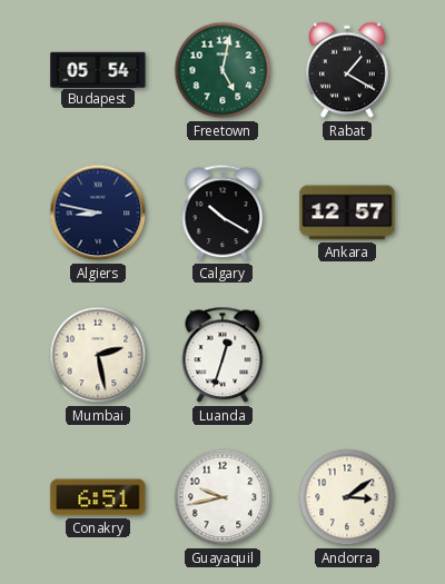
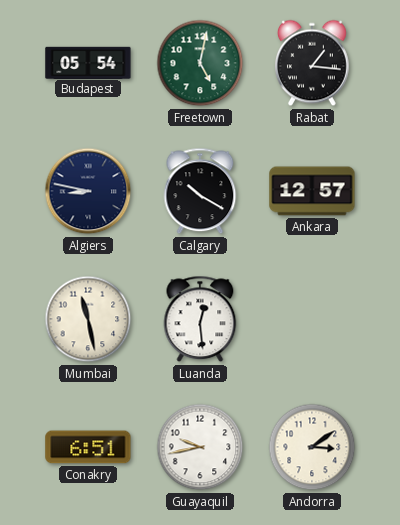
Rabat: 1:20 -> 1:16 (313, 63)
Mumbai: 2:28 -> 11:28 (88, 319)
Luanda: 12:33 -> 12:29 (200, 319)
